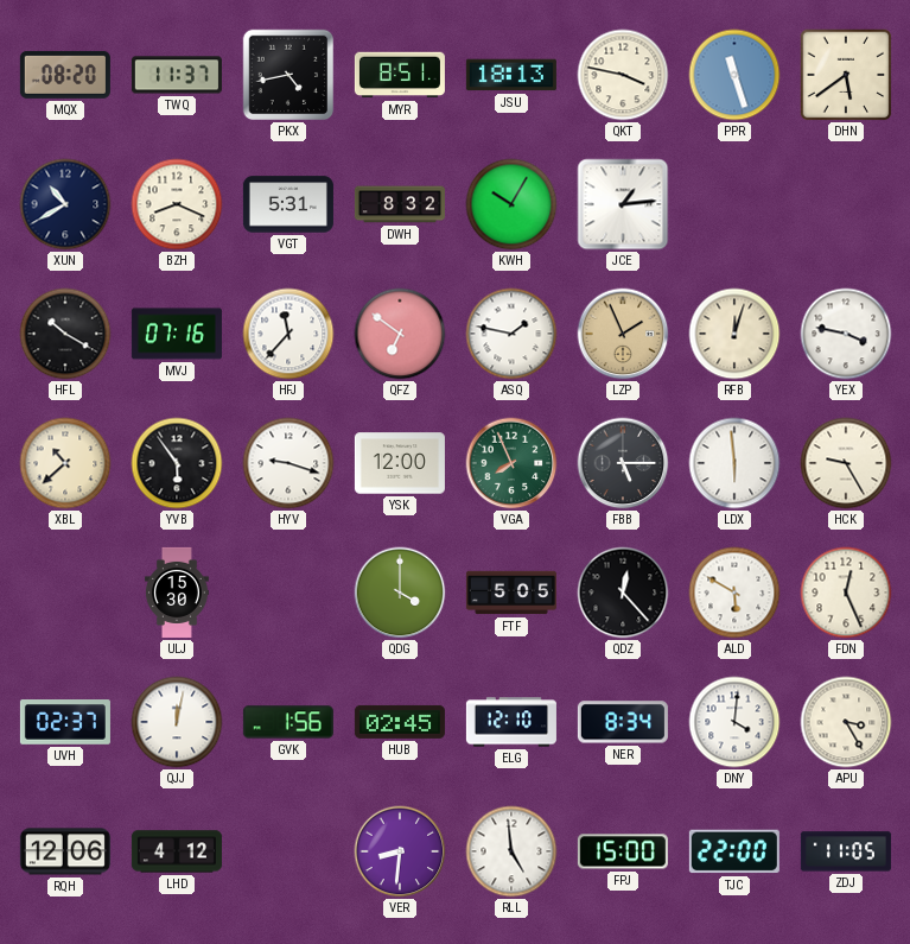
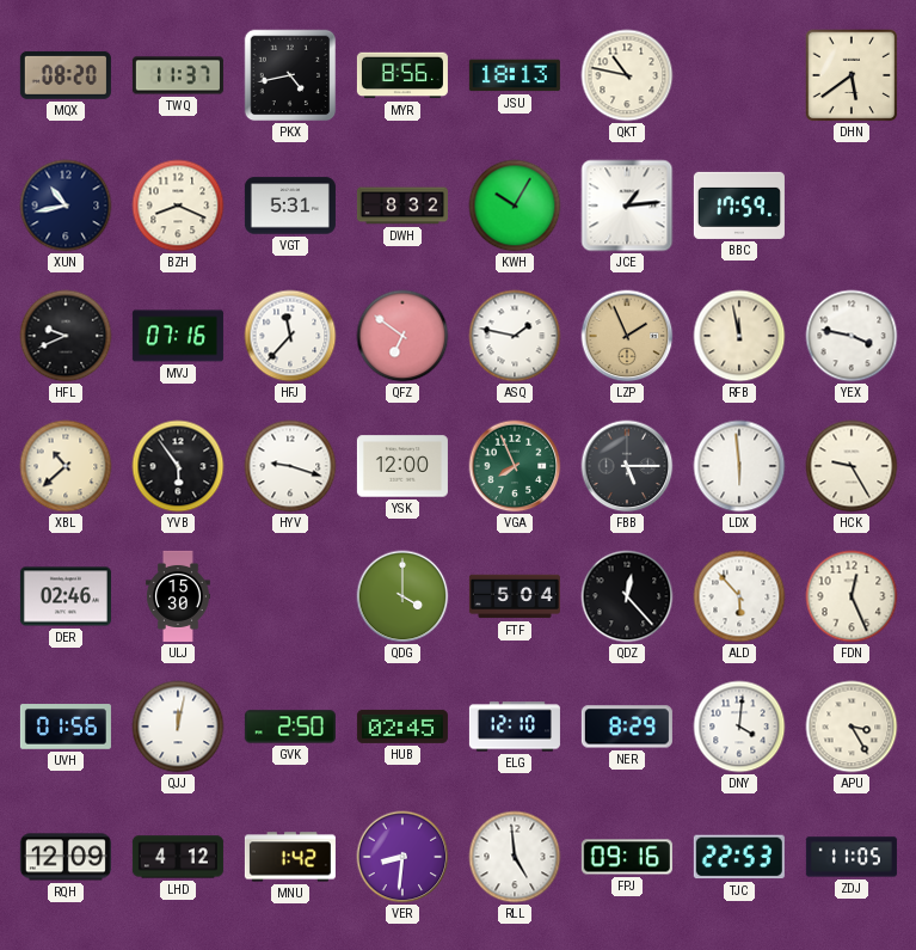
MYR: 8:51 -> 8:56 (402, 75)
QKT: 3:47 -> 10:47 (627, 75)
PPR: 11:27 -> none (734, 75)
XUN: 10:40 -> 10:43 (66, 206)
BBC: none -> 17:59 (739, 206)
HFL: 10:20 -> 9:41 (66, 336)
RFB: 12:03 -> 11:58 (739, 336)
DER: none -> 02:46 (66, 596)
FTF: 5:05 -> 5:04 (515, 596)
ALD: 5:50 -> 5:53 (739, 596)
UVH: 02:37 -> 01:56 (66, 727)
GVK: 1:56 -> 2:50 (290, 727)
NER: 8:34 -> 8:29 (627, 727)
RQH: 12:06 -> 12:09 (66, 857)
MNU: none -> 1:42 (290, 857)
FPJ: 15:00 -> 09:16 (627, 857)
TJC: 22:00 -> 22:53 (739, 857)
